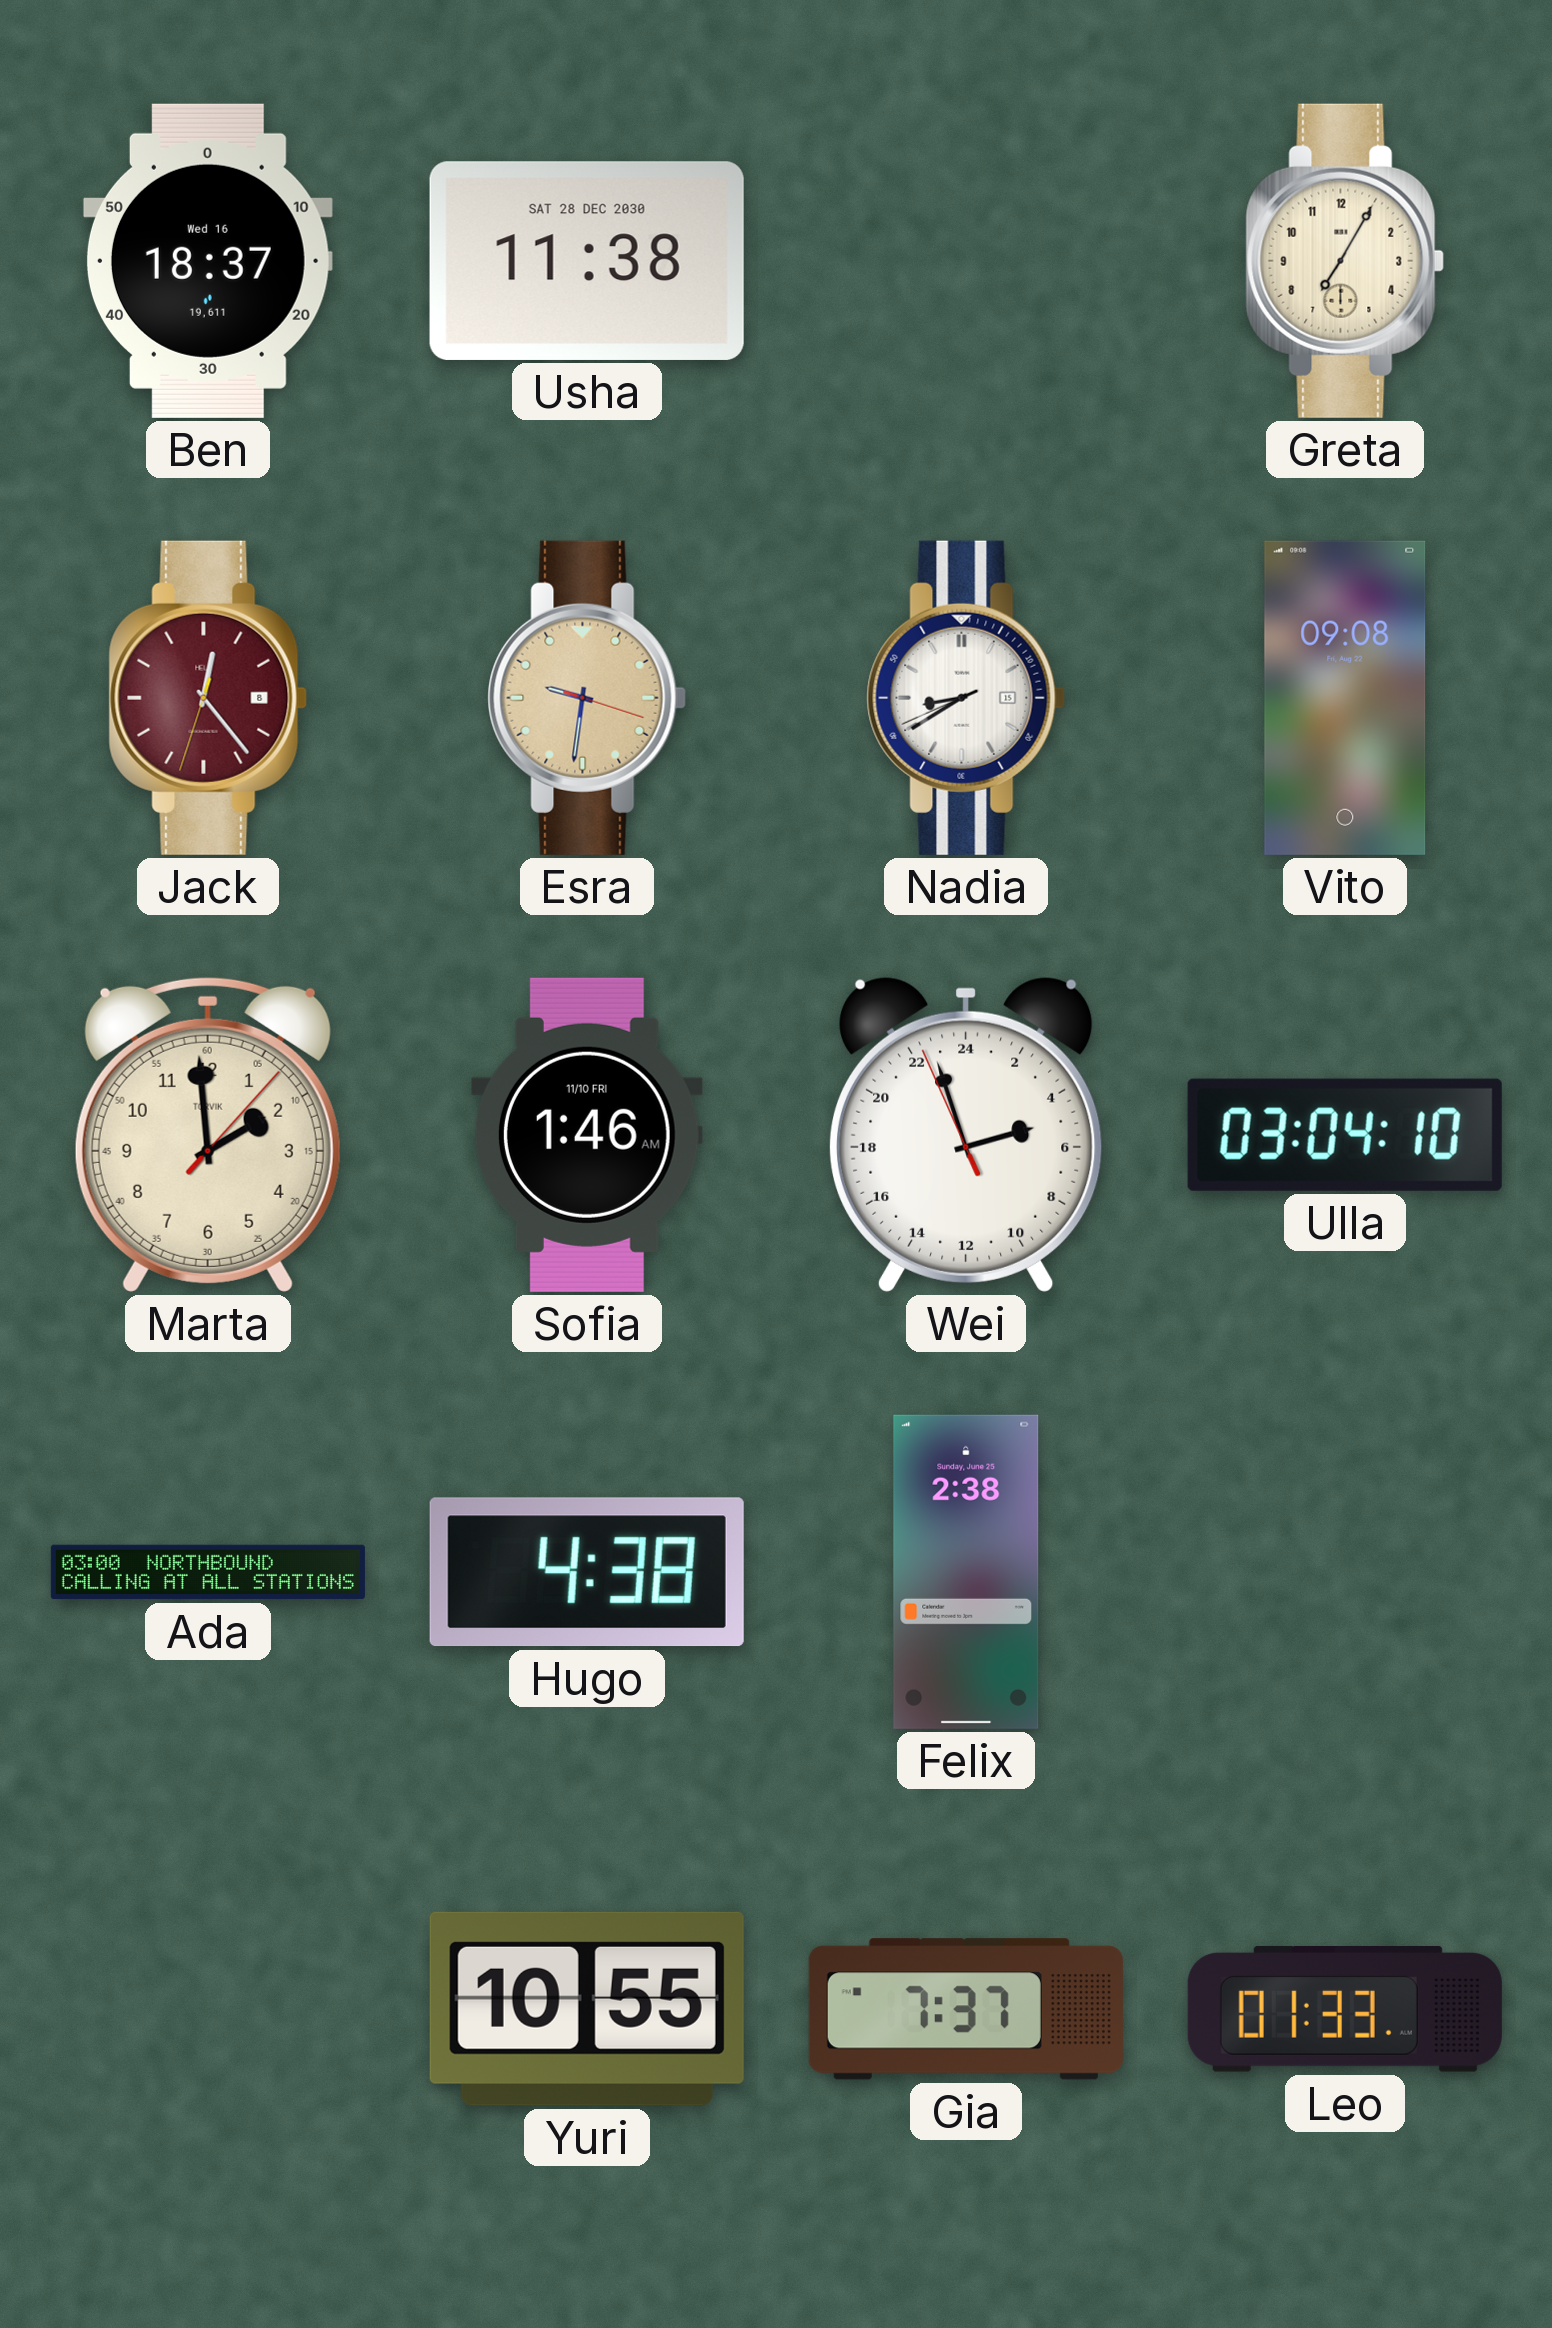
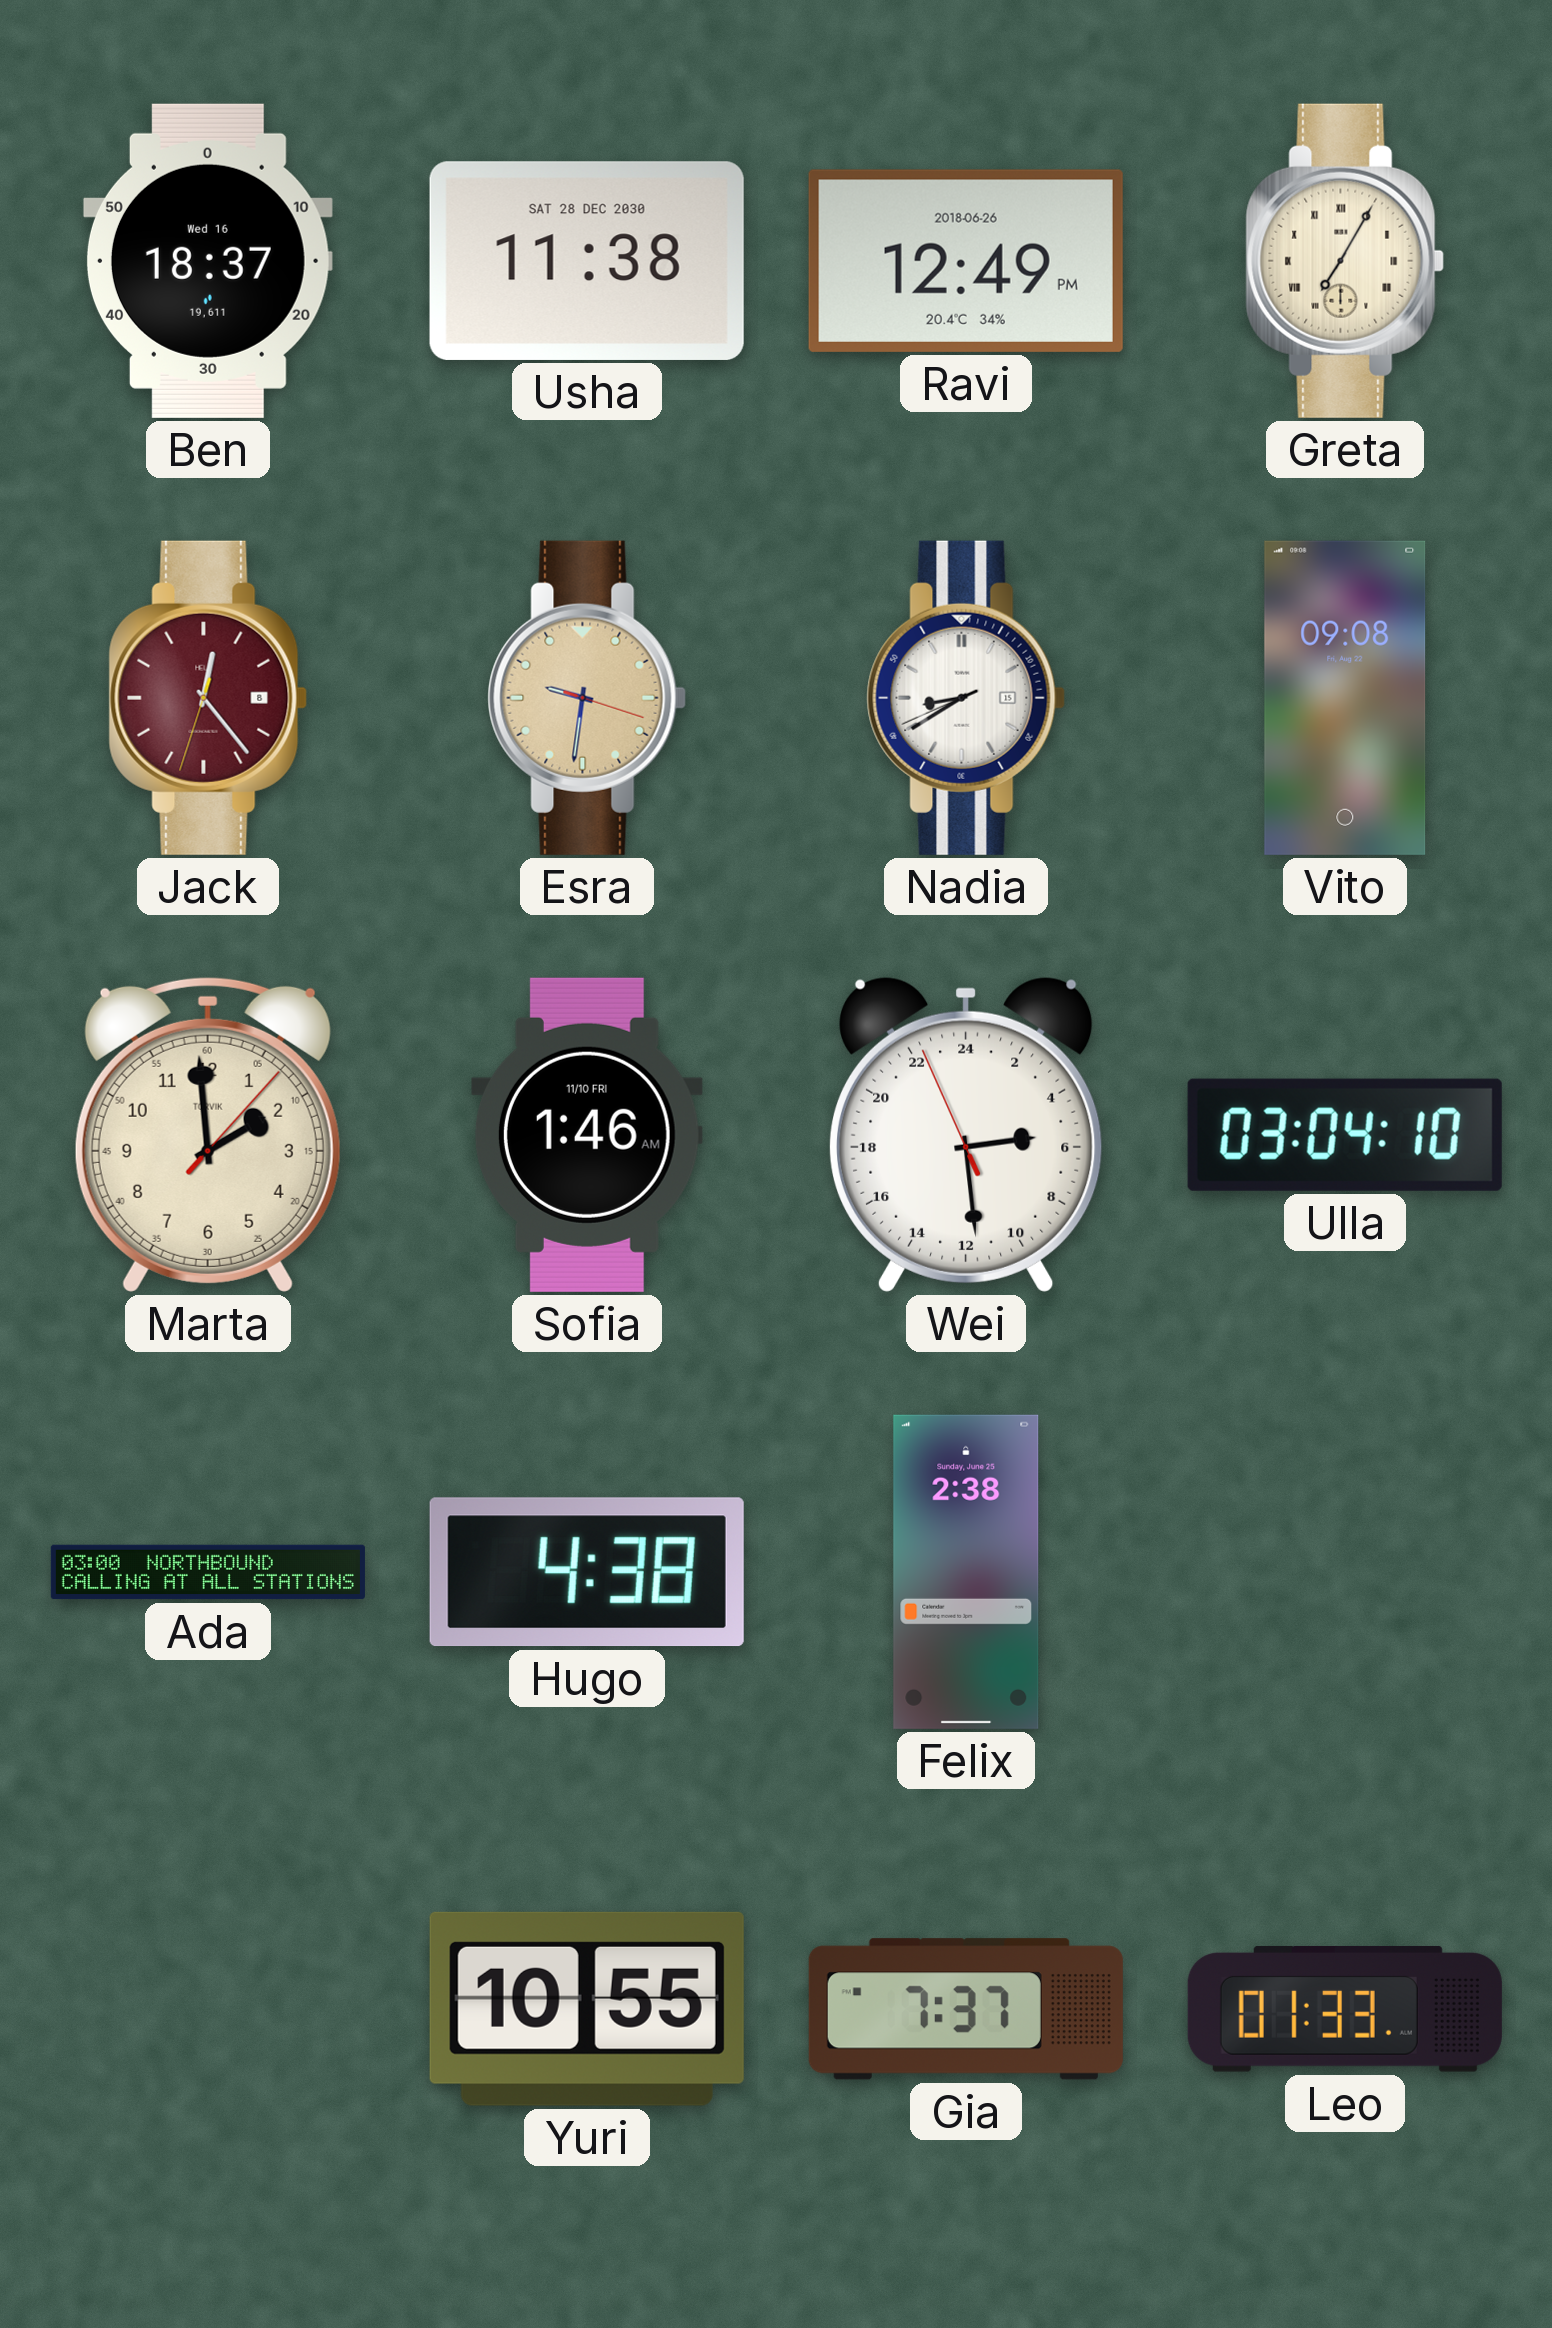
Ravi: none -> 12:49 (966, 261)
Greta numerals: Arabic -> Roman (1345, 261)
Wei: 4:56 -> 5:28 (966, 1135)
